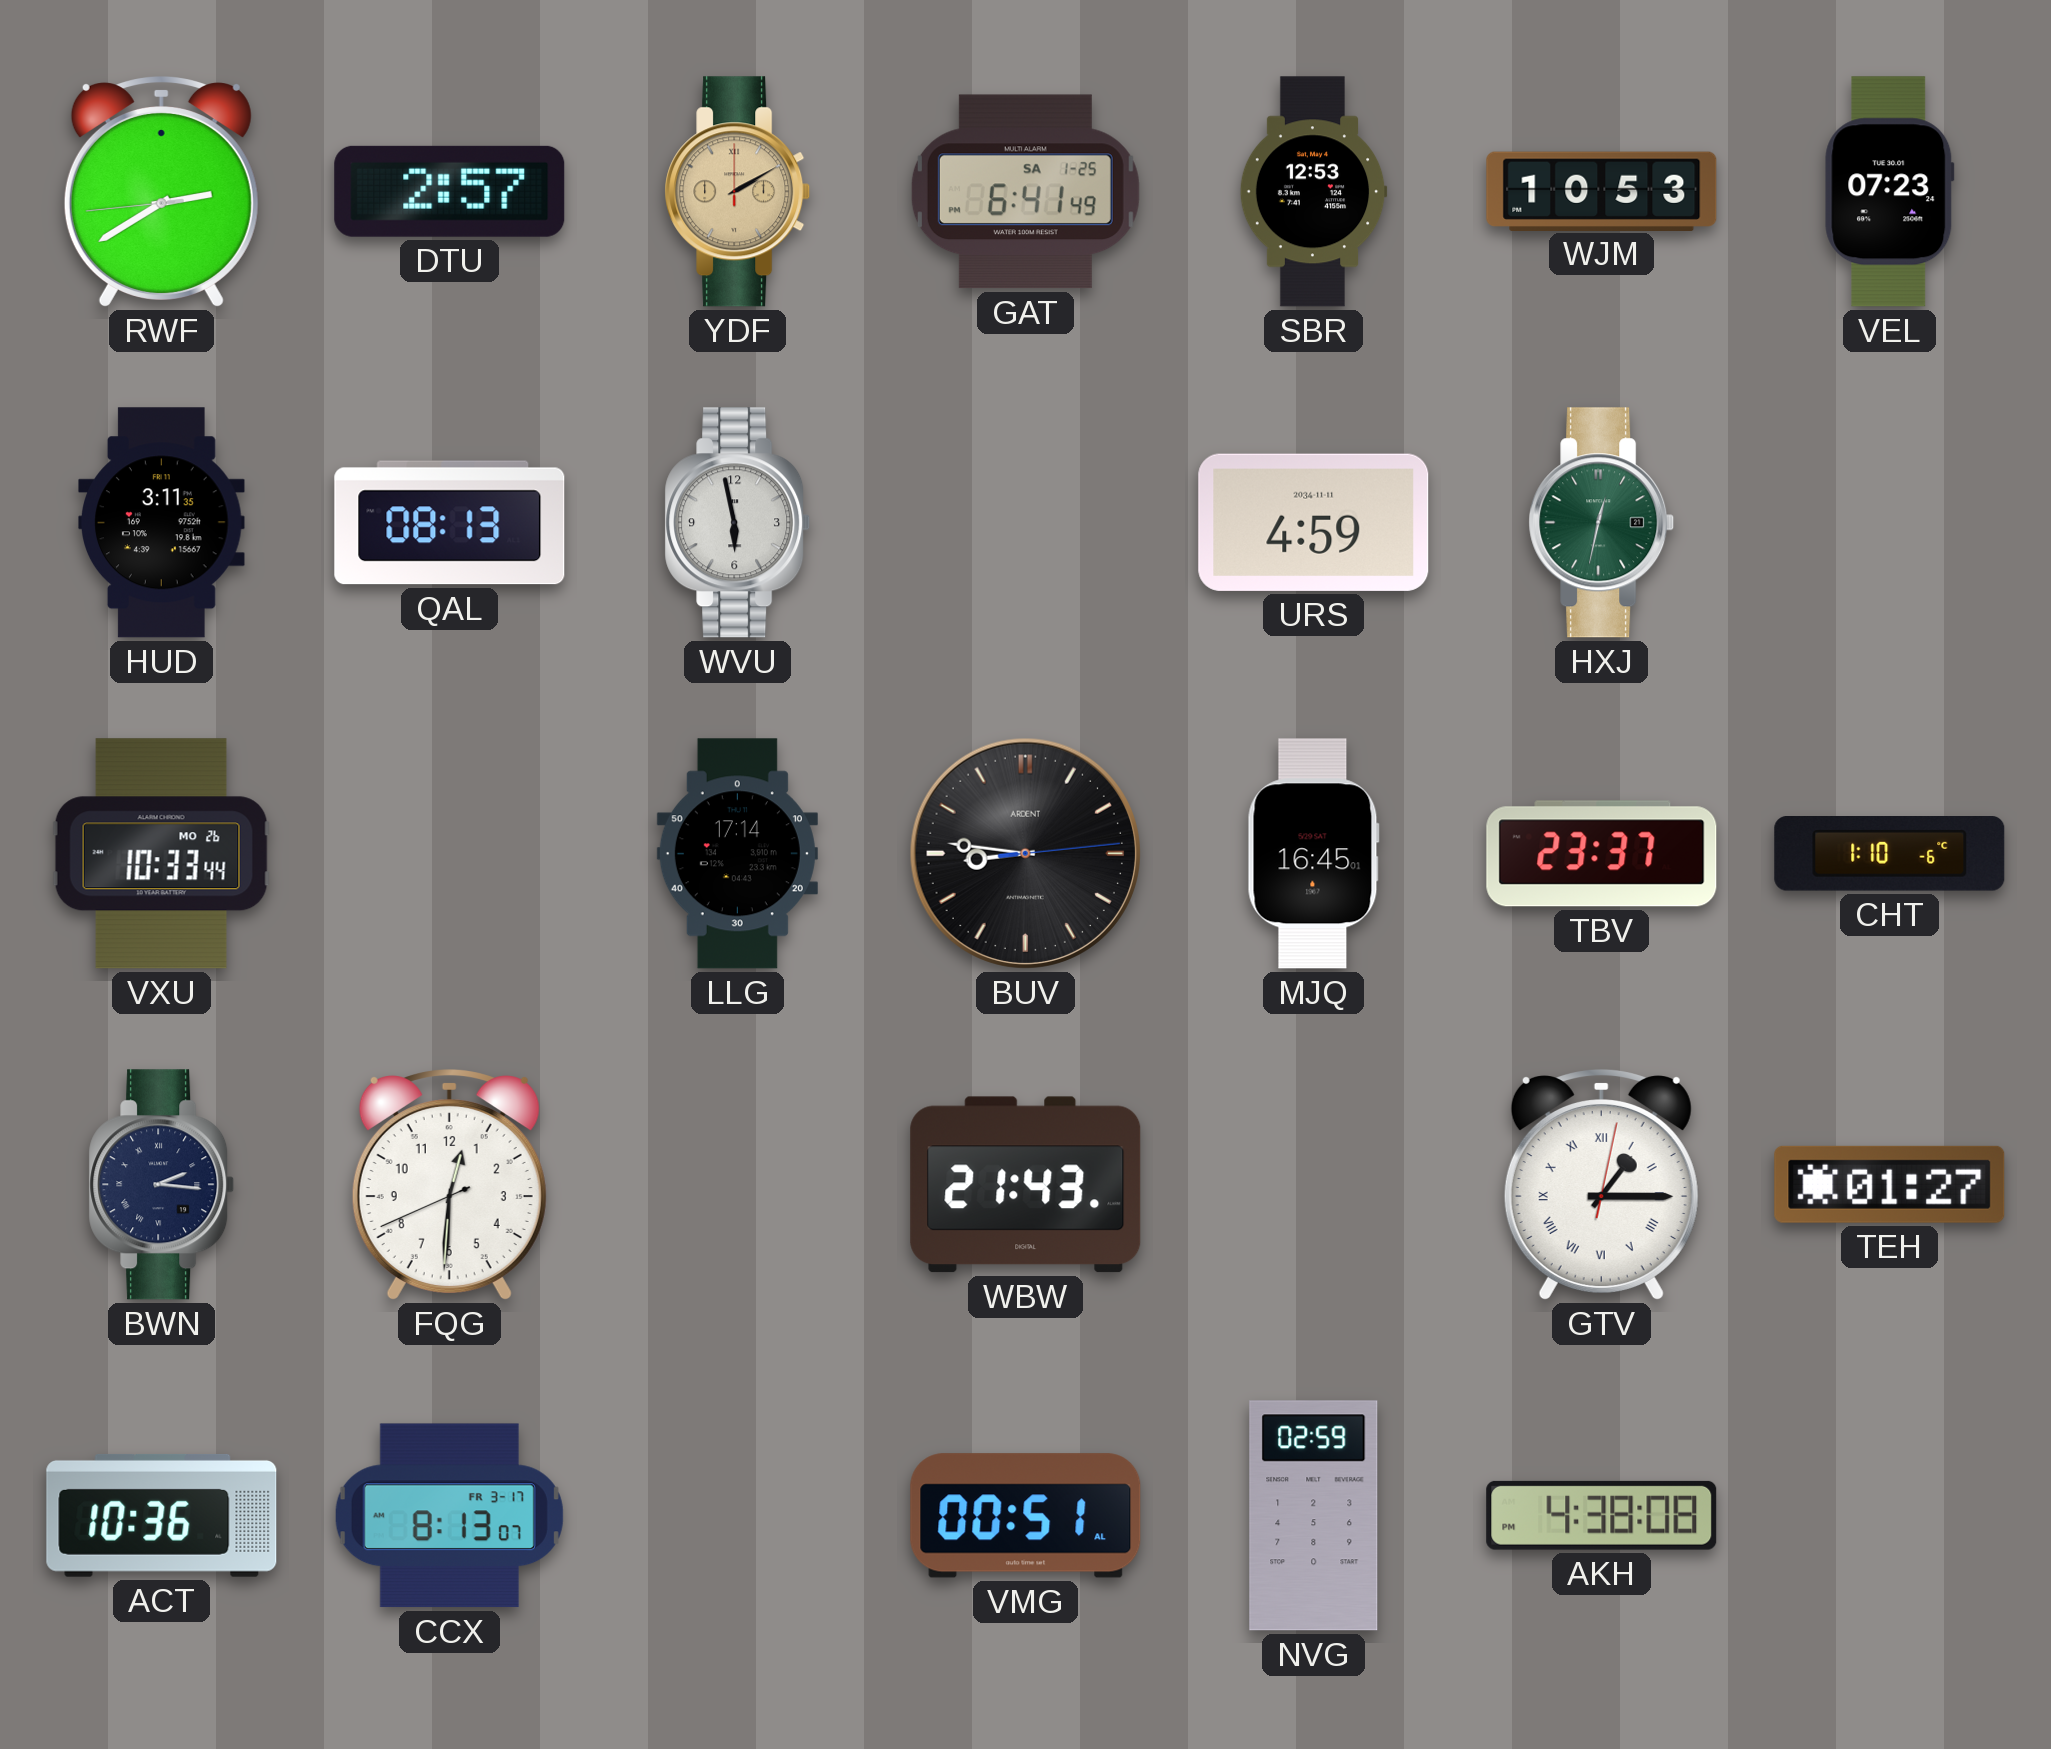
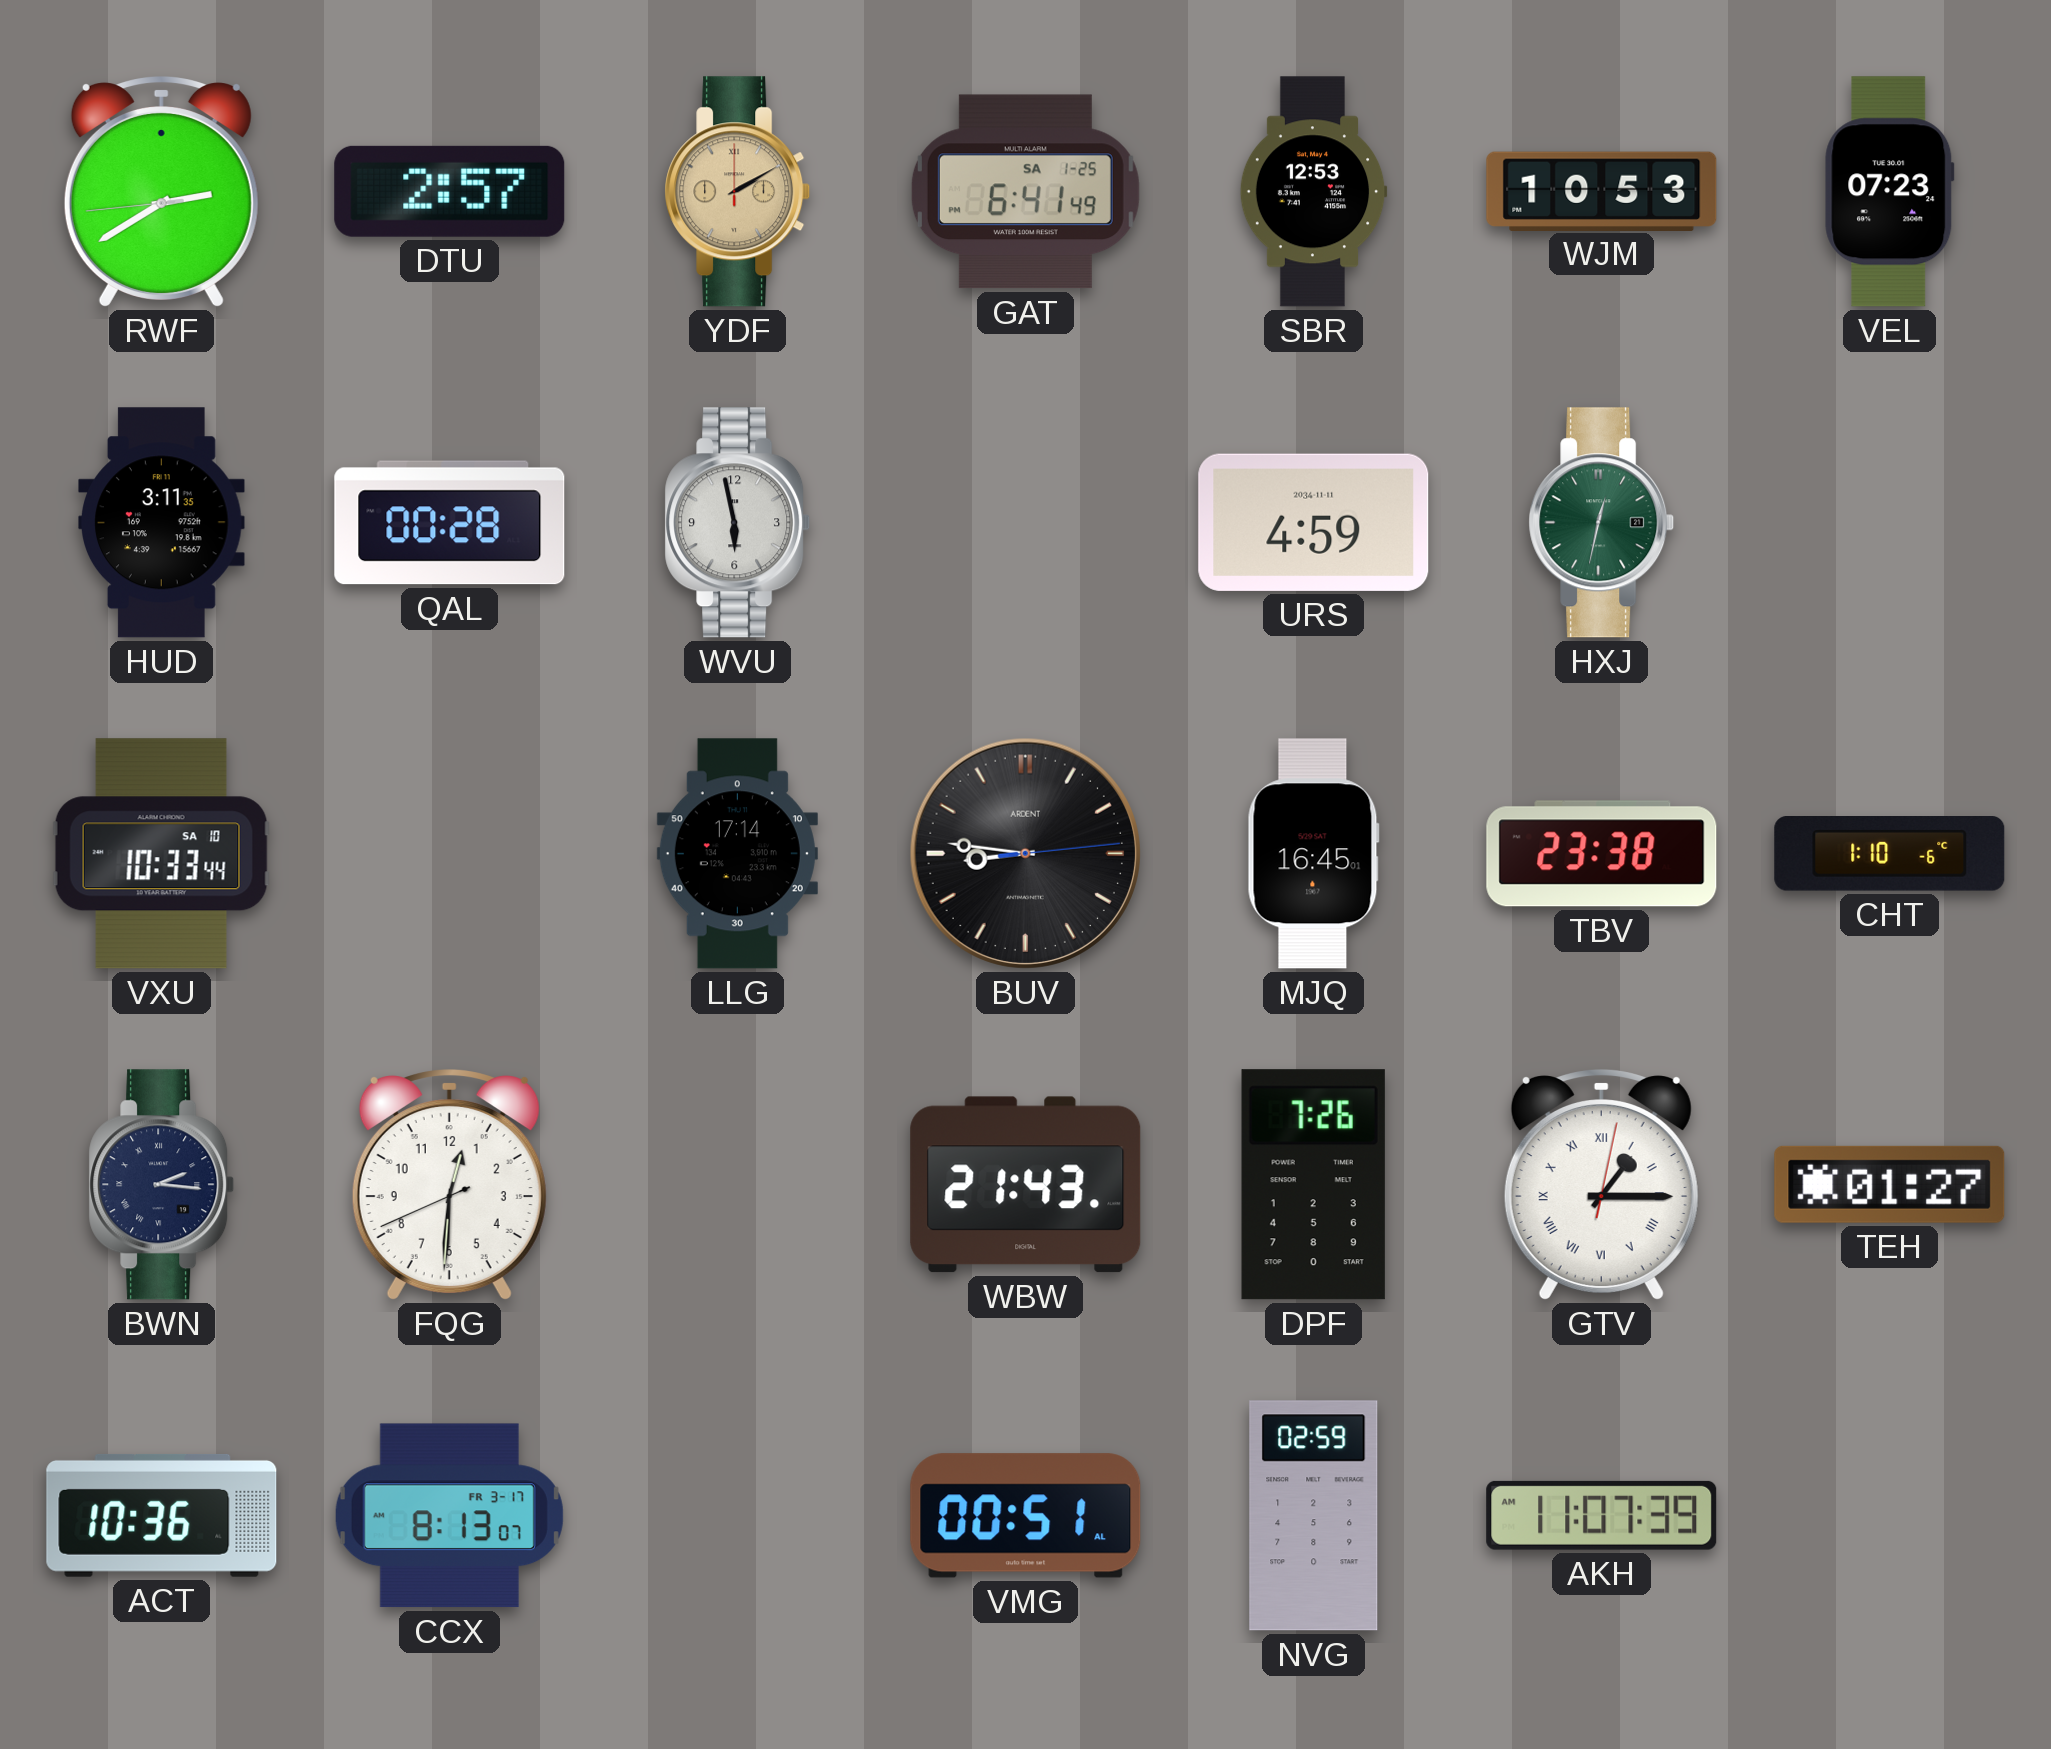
QAL: 08:13 -> 00:28 (450, 523)
VXU date: MO 26 -> SA 10 (161, 854)
TBV: 23:37 -> 23:38 (1602, 854)
DPF: none -> 7:26 (1313, 1185)
AKH: 4:38 -> 11:07 (1602, 1515)
